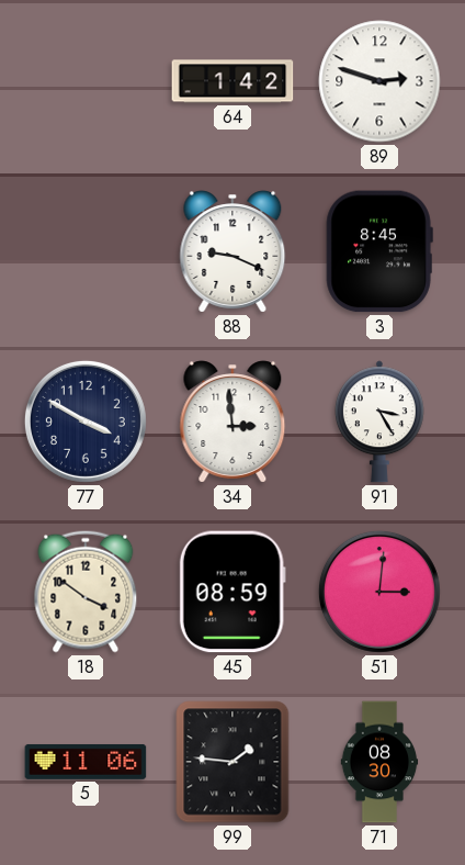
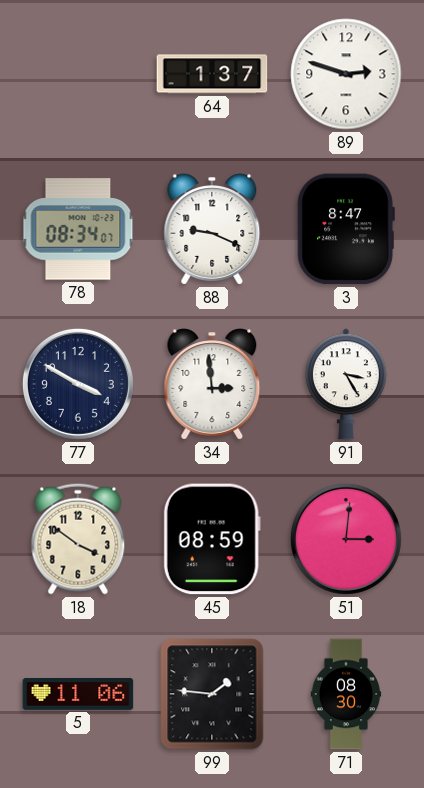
64: 1:42 -> 1:37 (212, 74)
78: none -> 08:34 (78, 229)
3: 8:45 -> 8:47 (346, 229)
